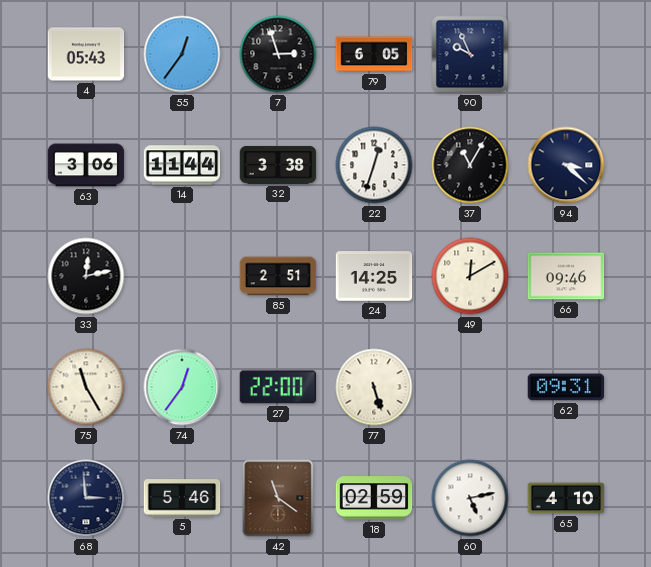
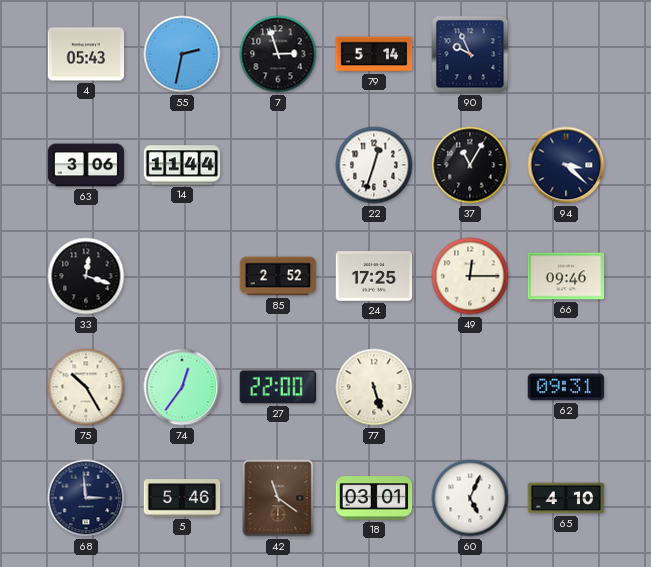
55: 12:36 -> 2:32 (182, 54)
79: 6:05 -> 5:14 (374, 54)
32: 3:38 -> none (278, 165)
33: 12:13 -> 12:18 (86, 276)
85: 2:51 -> 2:52 (278, 276)
24: 14:25 -> 17:25 (374, 276)
49: 12:10 -> 12:15 (470, 276)
75: 11:25 -> 10:25 (86, 387)
18: 02:59 -> 03:01 (374, 498)
60: 5:13 -> 5:04 (470, 498)
